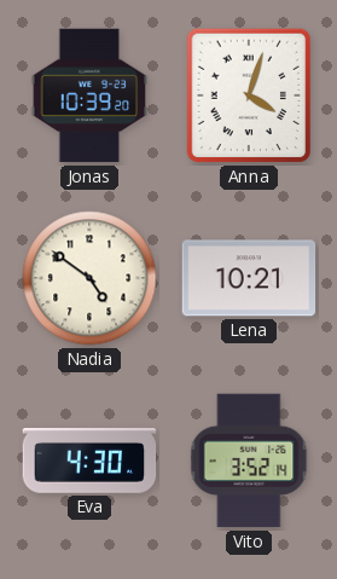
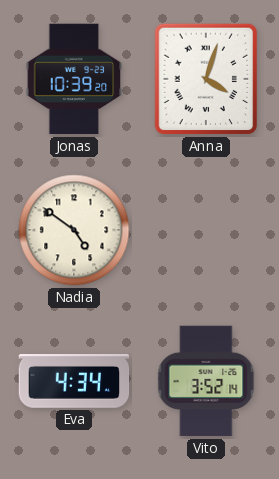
Lena: 10:21 -> none (249, 278)
Eva: 4:30 -> 4:34 (74, 382)
